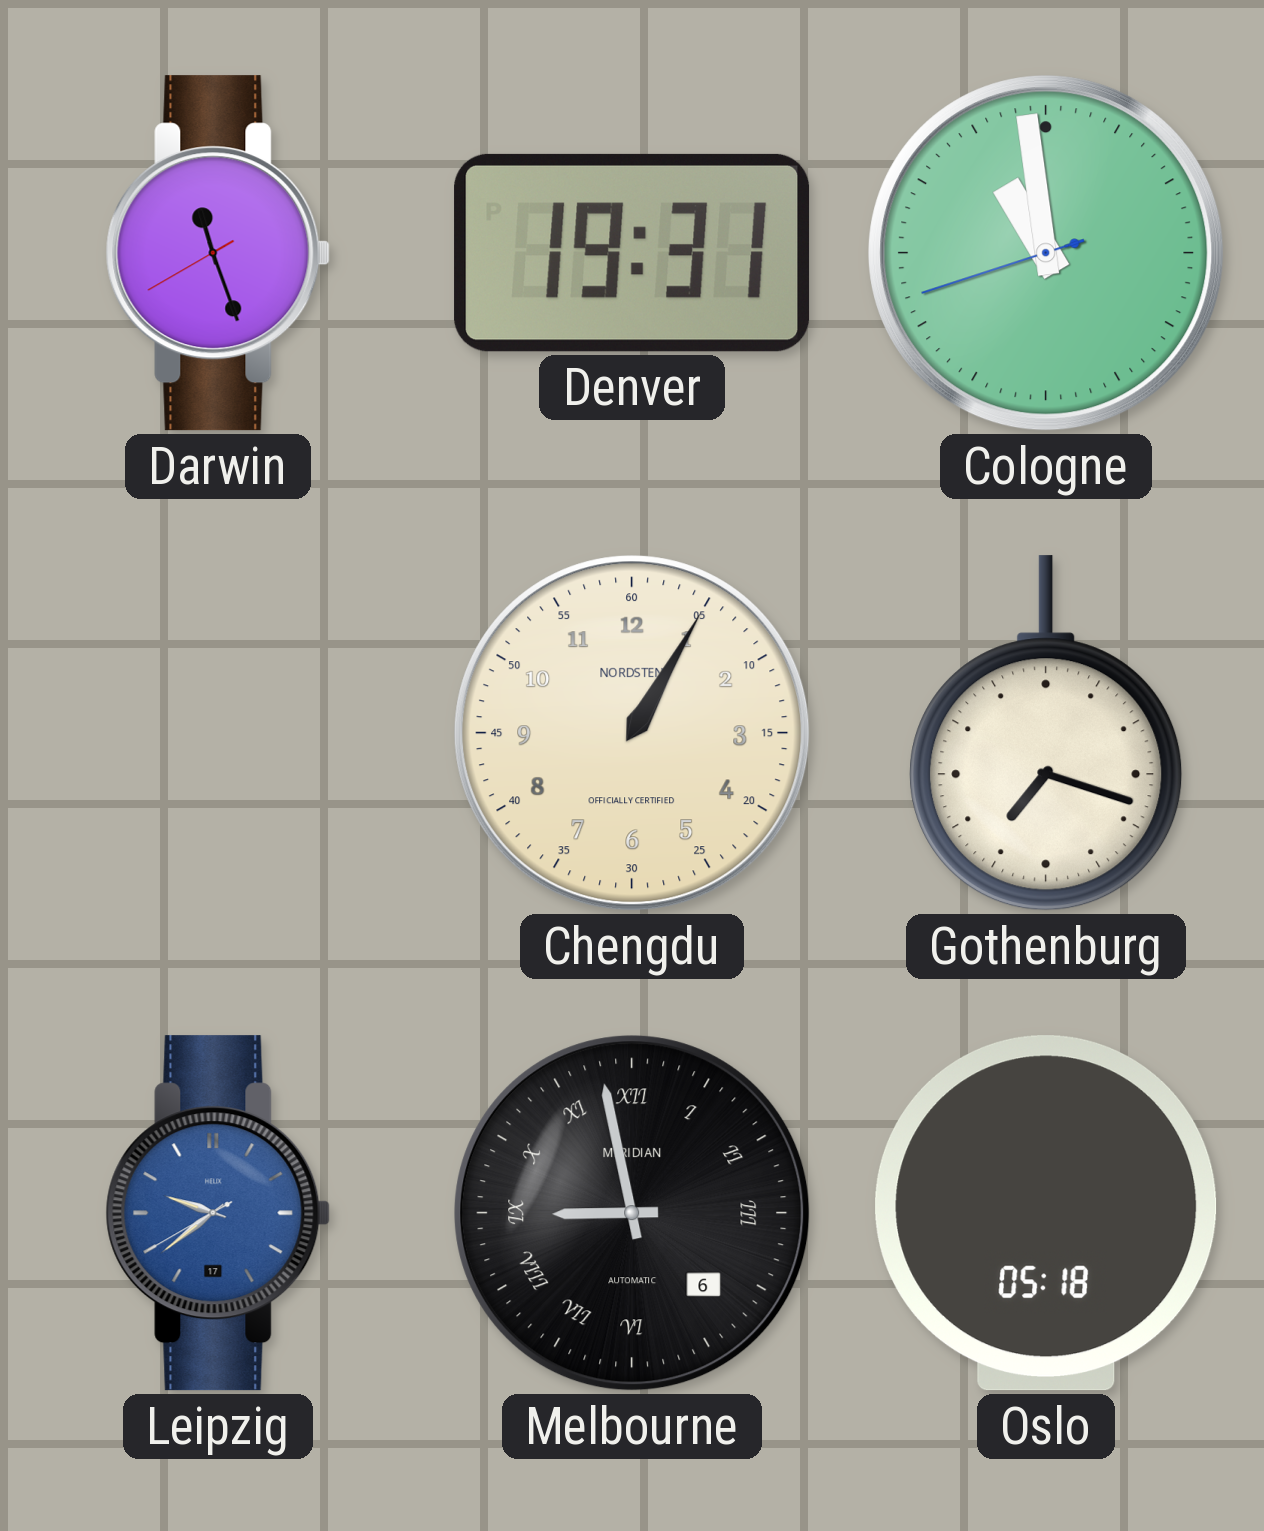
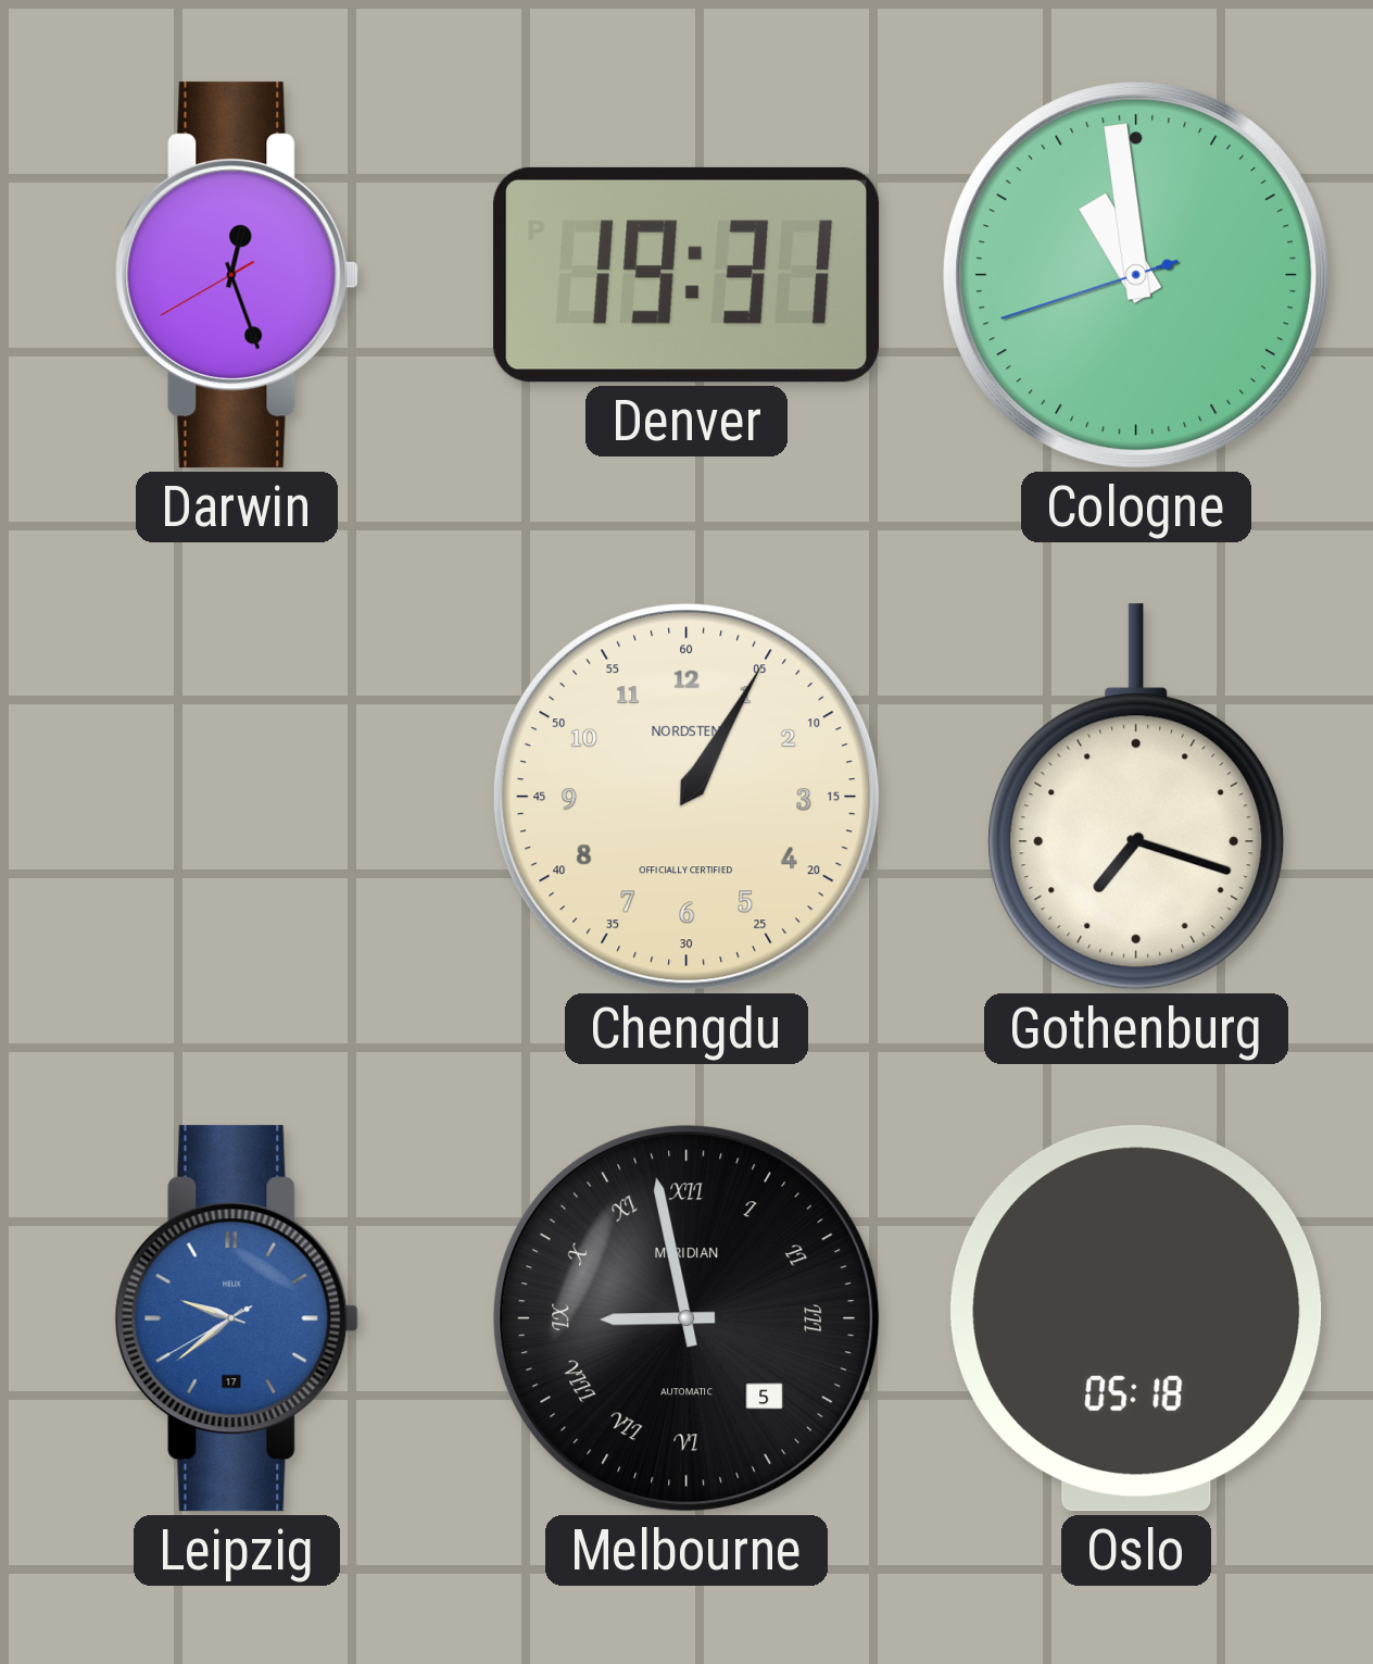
Darwin: 11:26 -> 12:26 (237, 275)
Melbourne date: 6 -> 5 (686, 1318)
